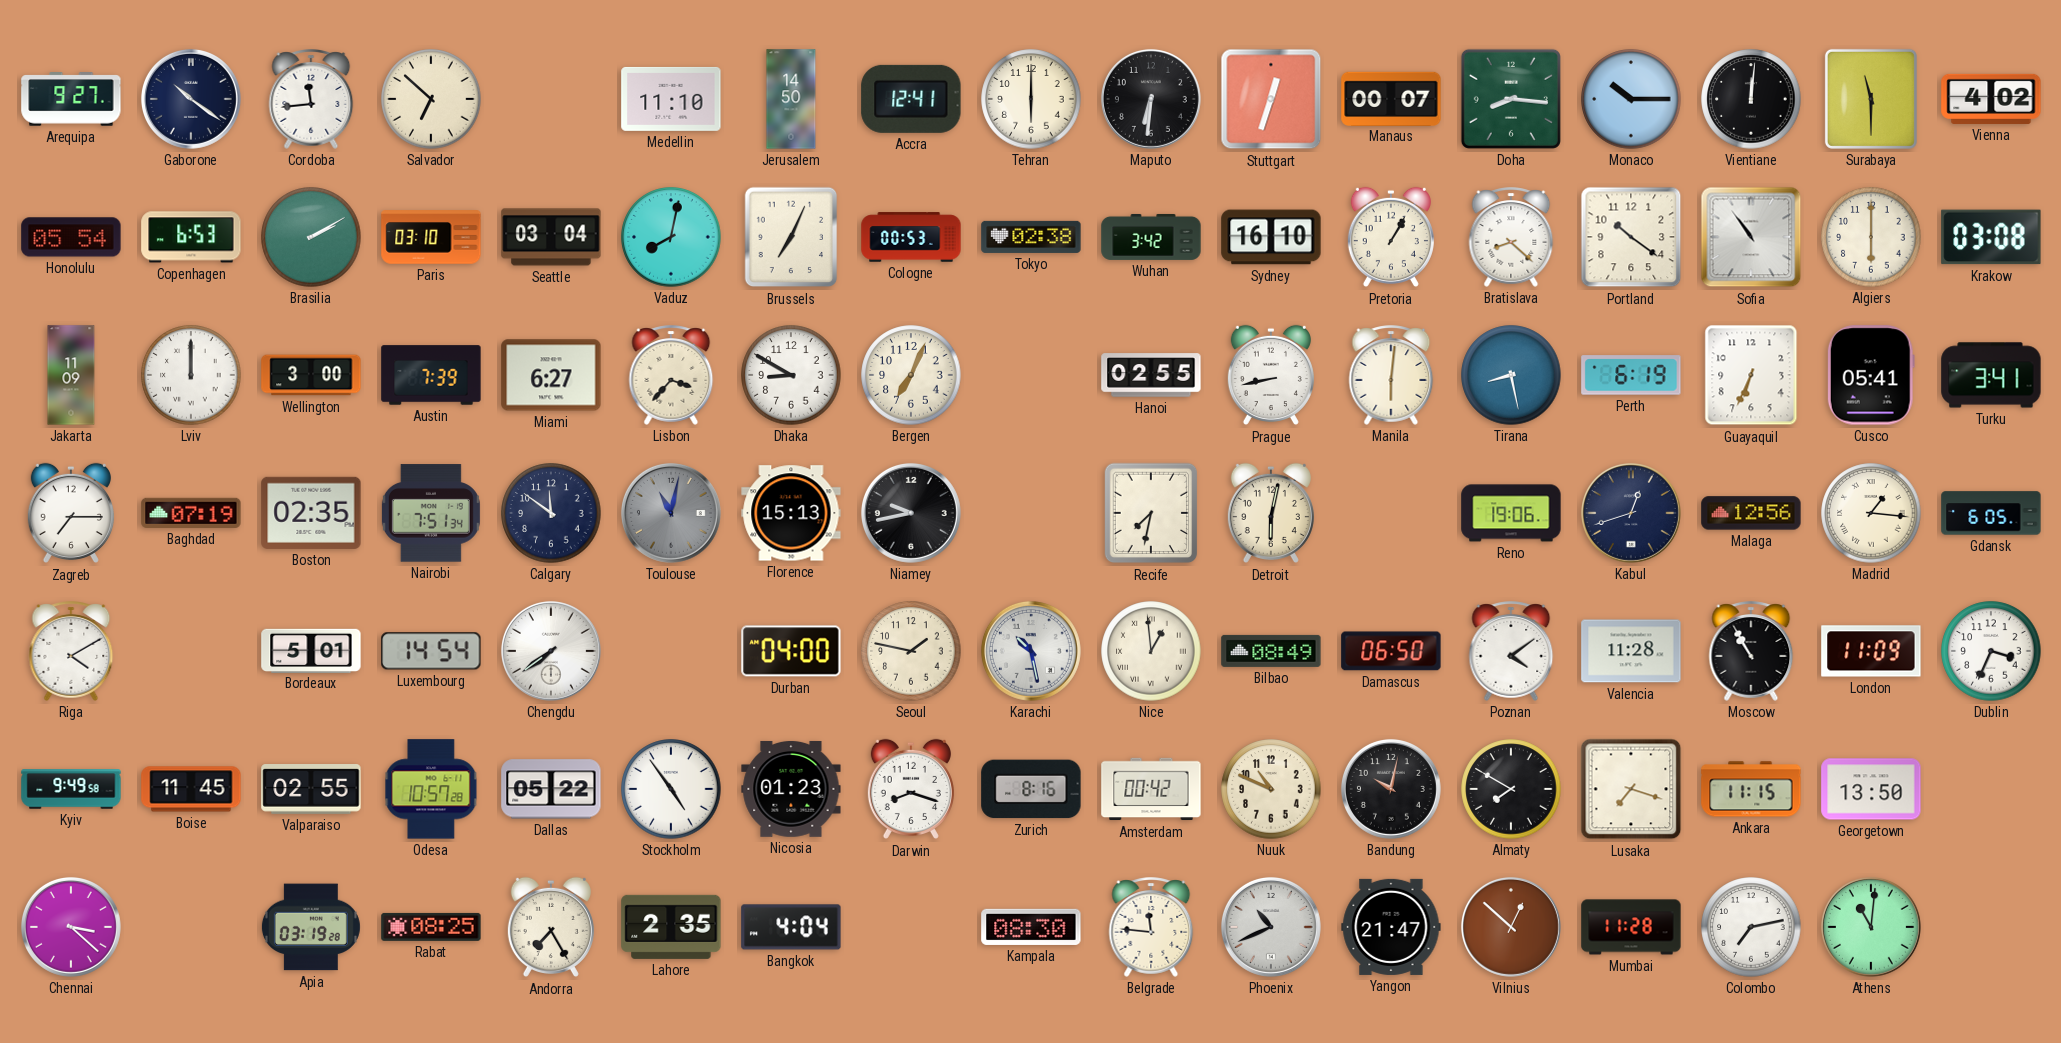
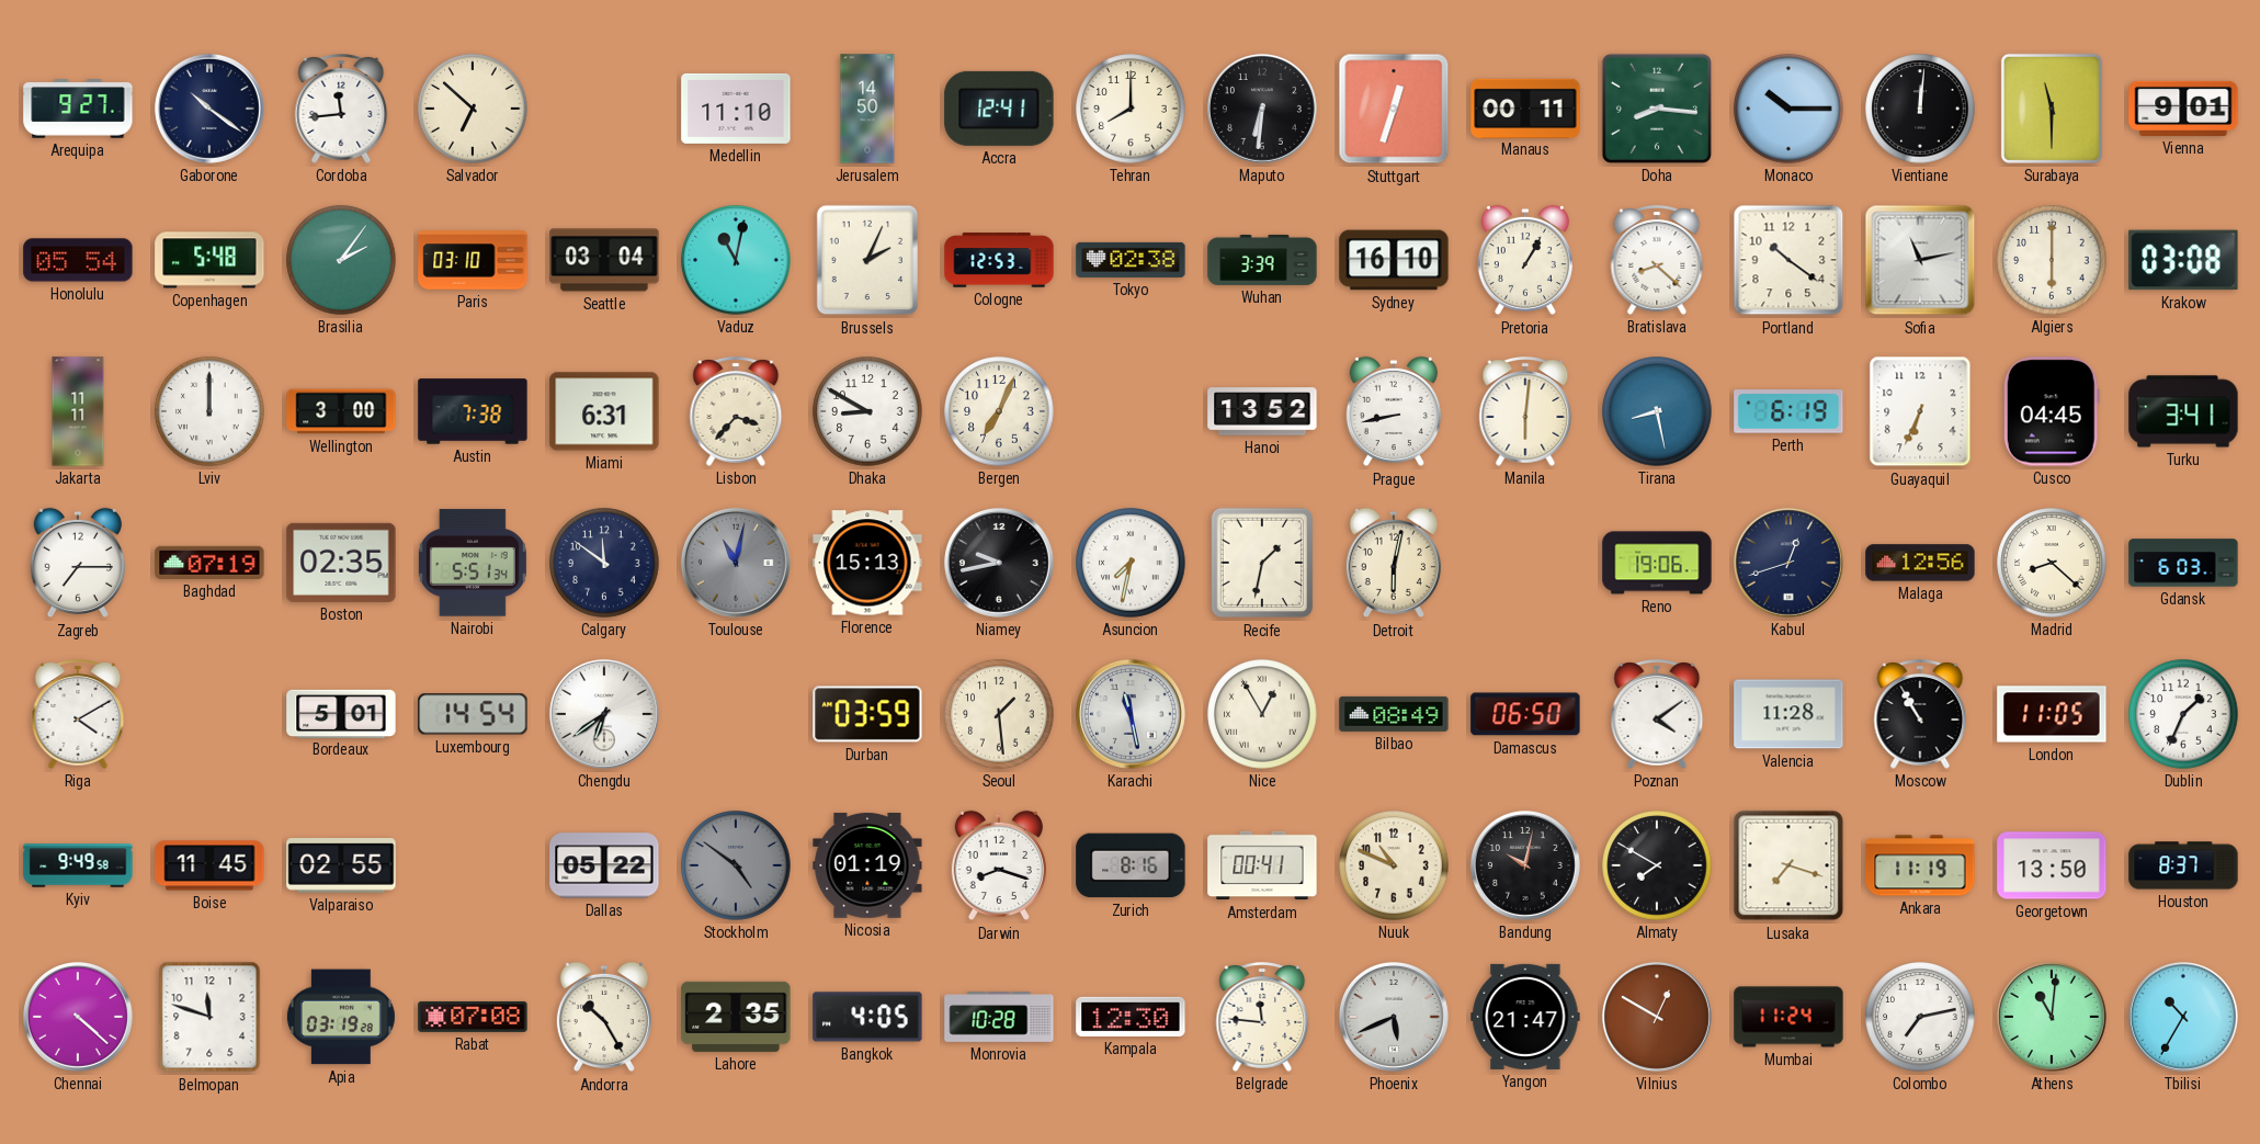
Tehran: 6:00 -> 8:00 (1131, 109)
Manaus: 00:07 -> 00:11 (1525, 107)
Vienna: 4:02 -> 9:01 (2183, 109)
Copenhagen: 6:53 -> 5:48 (209, 260)
Brasilia: 2:10 -> 2:06 (341, 260)
Vaduz: 8:02 -> 11:02 (736, 260)
Brussels: 7:04 -> 2:04 (867, 260)
Cologne: 00:53 -> 12:53 (999, 260)
Wuhan: 3:42 -> 3:39 (1262, 260)
Sofia: 10:54 -> 11:13 (1920, 260)
Jakarta: 11:09 -> 11:11 (78, 411)
Austin: 7:39 -> 7:38 (473, 411)
Miami: 6:27 -> 6:31 (604, 411)
Hanoi: 02:55 -> 13:52 (1262, 411)
Cusco: 05:41 -> 04:45 (2052, 411)
Nairobi: 7:51 -> 5:51 (473, 563)
Asuncion: none -> 7:32 (1131, 563)
Recife: 7:32 -> 1:32 (1262, 563)
Madrid: 1:16 -> 8:22 (2052, 563)
Gdansk: 6:05 -> 6:03 (2183, 563)
Chengdu: 7:39 -> 6:39 (604, 714)
Durban: 04:00 -> 03:59 (867, 714)
Seoul: 1:47 -> 1:29 (999, 714)
Karachi: 10:28 -> 11:28 (1131, 714)
Nice: 12:59 -> 12:55 (1262, 714)
London: 11:09 -> 11:05 (2052, 714)
Dublin: 3:34 -> 1:34 (2183, 714)
Odesa: 10:57 -> none (431, 789)
Stockholm: 4:54 -> 4:51 (736, 865)
Stockholm dial: white -> grey (736, 865)
Nicosia: 01:23 -> 01:19 (867, 865)
Amsterdam: 00:42 -> 00:41 (1262, 865)
Ankara: 11:15 -> 11:19 (1920, 865)
Houston: none -> 8:37 (2183, 865)
Chennai: 3:22 -> 4:22 (78, 1017)
Belmopan: none -> 11:48 (209, 1017)
Rabat: 08:25 -> 07:08 (473, 1017)
Andorra: 7:25 -> 10:25 (604, 1017)
Bangkok: 4:04 -> 4:05 (867, 1017)
Monrovia: none -> 10:28 (999, 1017)
Kampala: 08:30 -> 12:30 (1131, 1017)
Phoenix: 10:41 -> 5:41 (1394, 1017)
Vilnius: 12:52 -> 12:50 (1657, 1017)
Mumbai: 11:28 -> 11:24 (1788, 1017)
Tbilisi: none -> 10:35 (2183, 1017)
